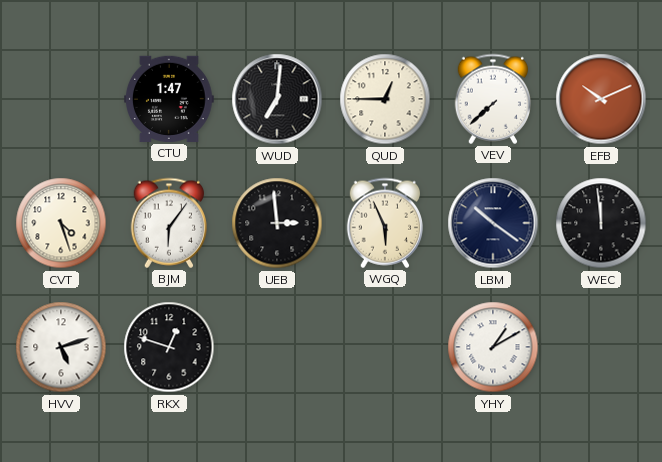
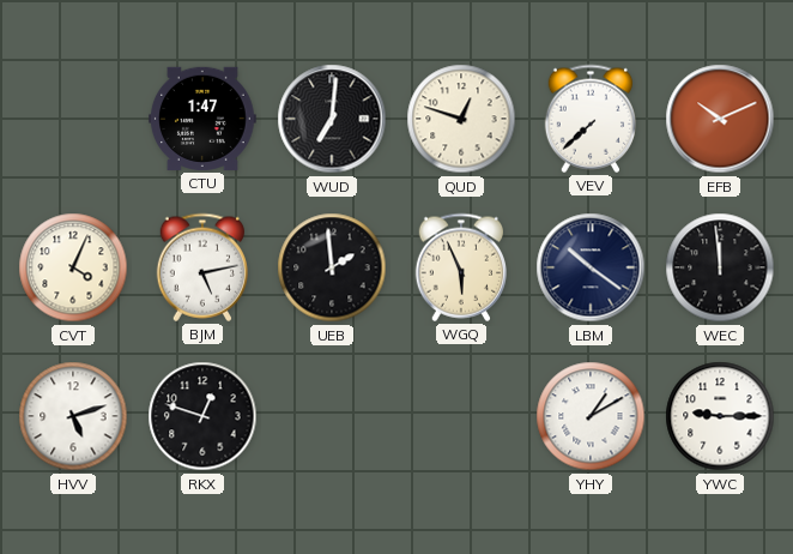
QUD: 12:45 -> 12:48 (461, 119)
CVT: 4:27 -> 4:04 (73, 267)
BJM: 6:06 -> 5:13 (201, 267)
UEB: 2:59 -> 1:59 (332, 267)
YWC: none -> 9:15 (720, 416)
